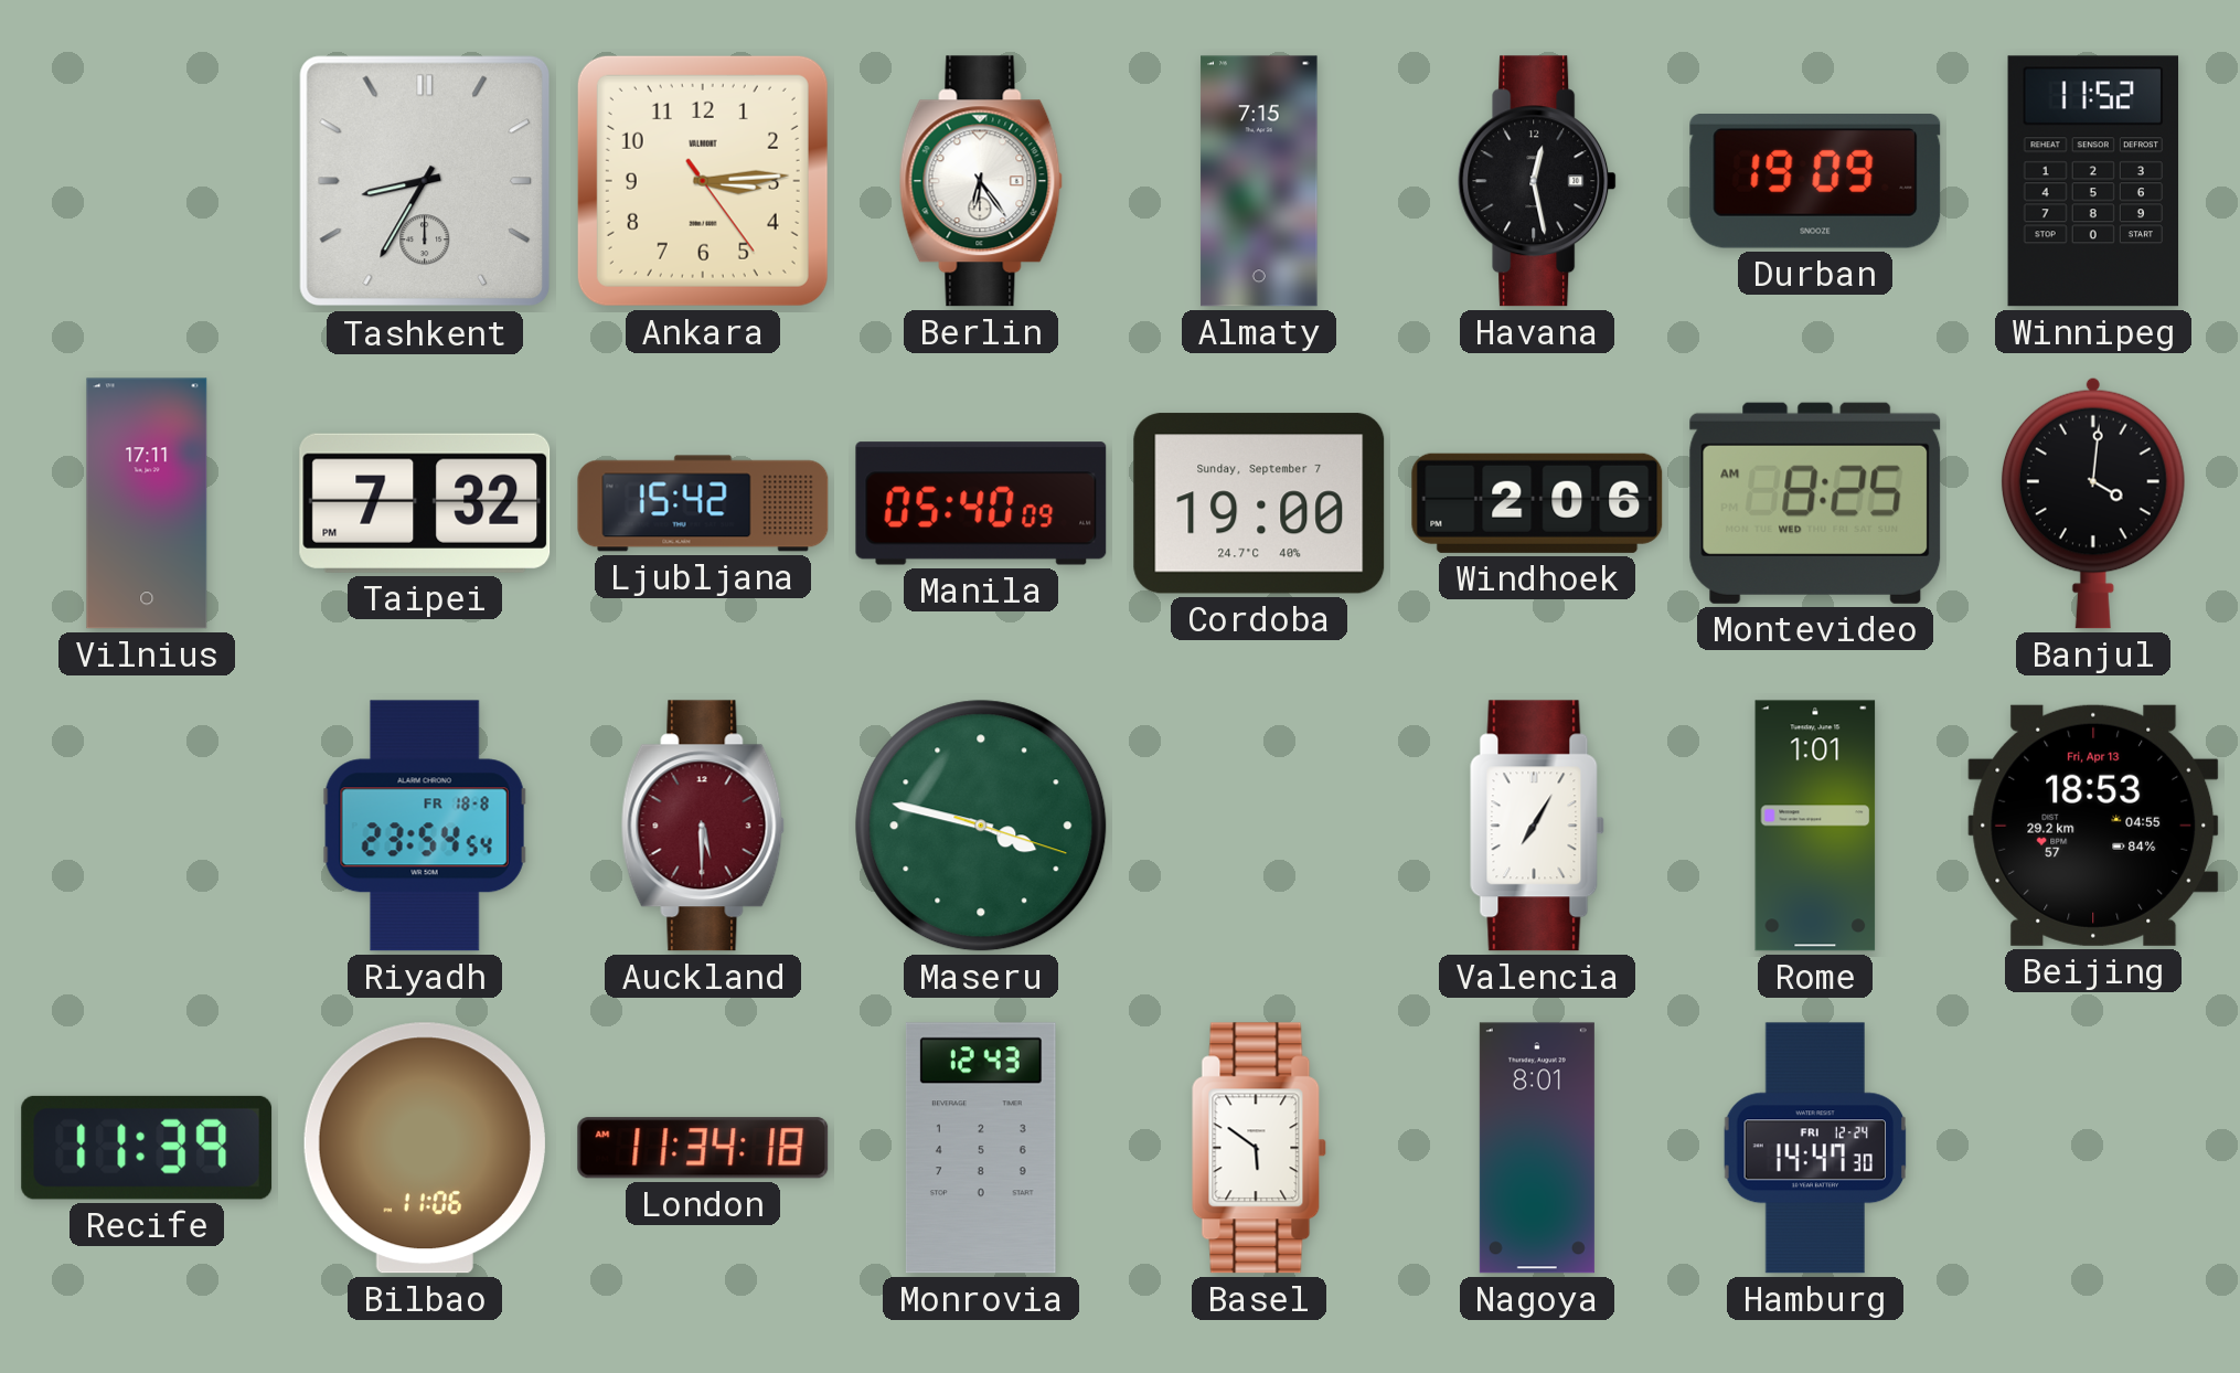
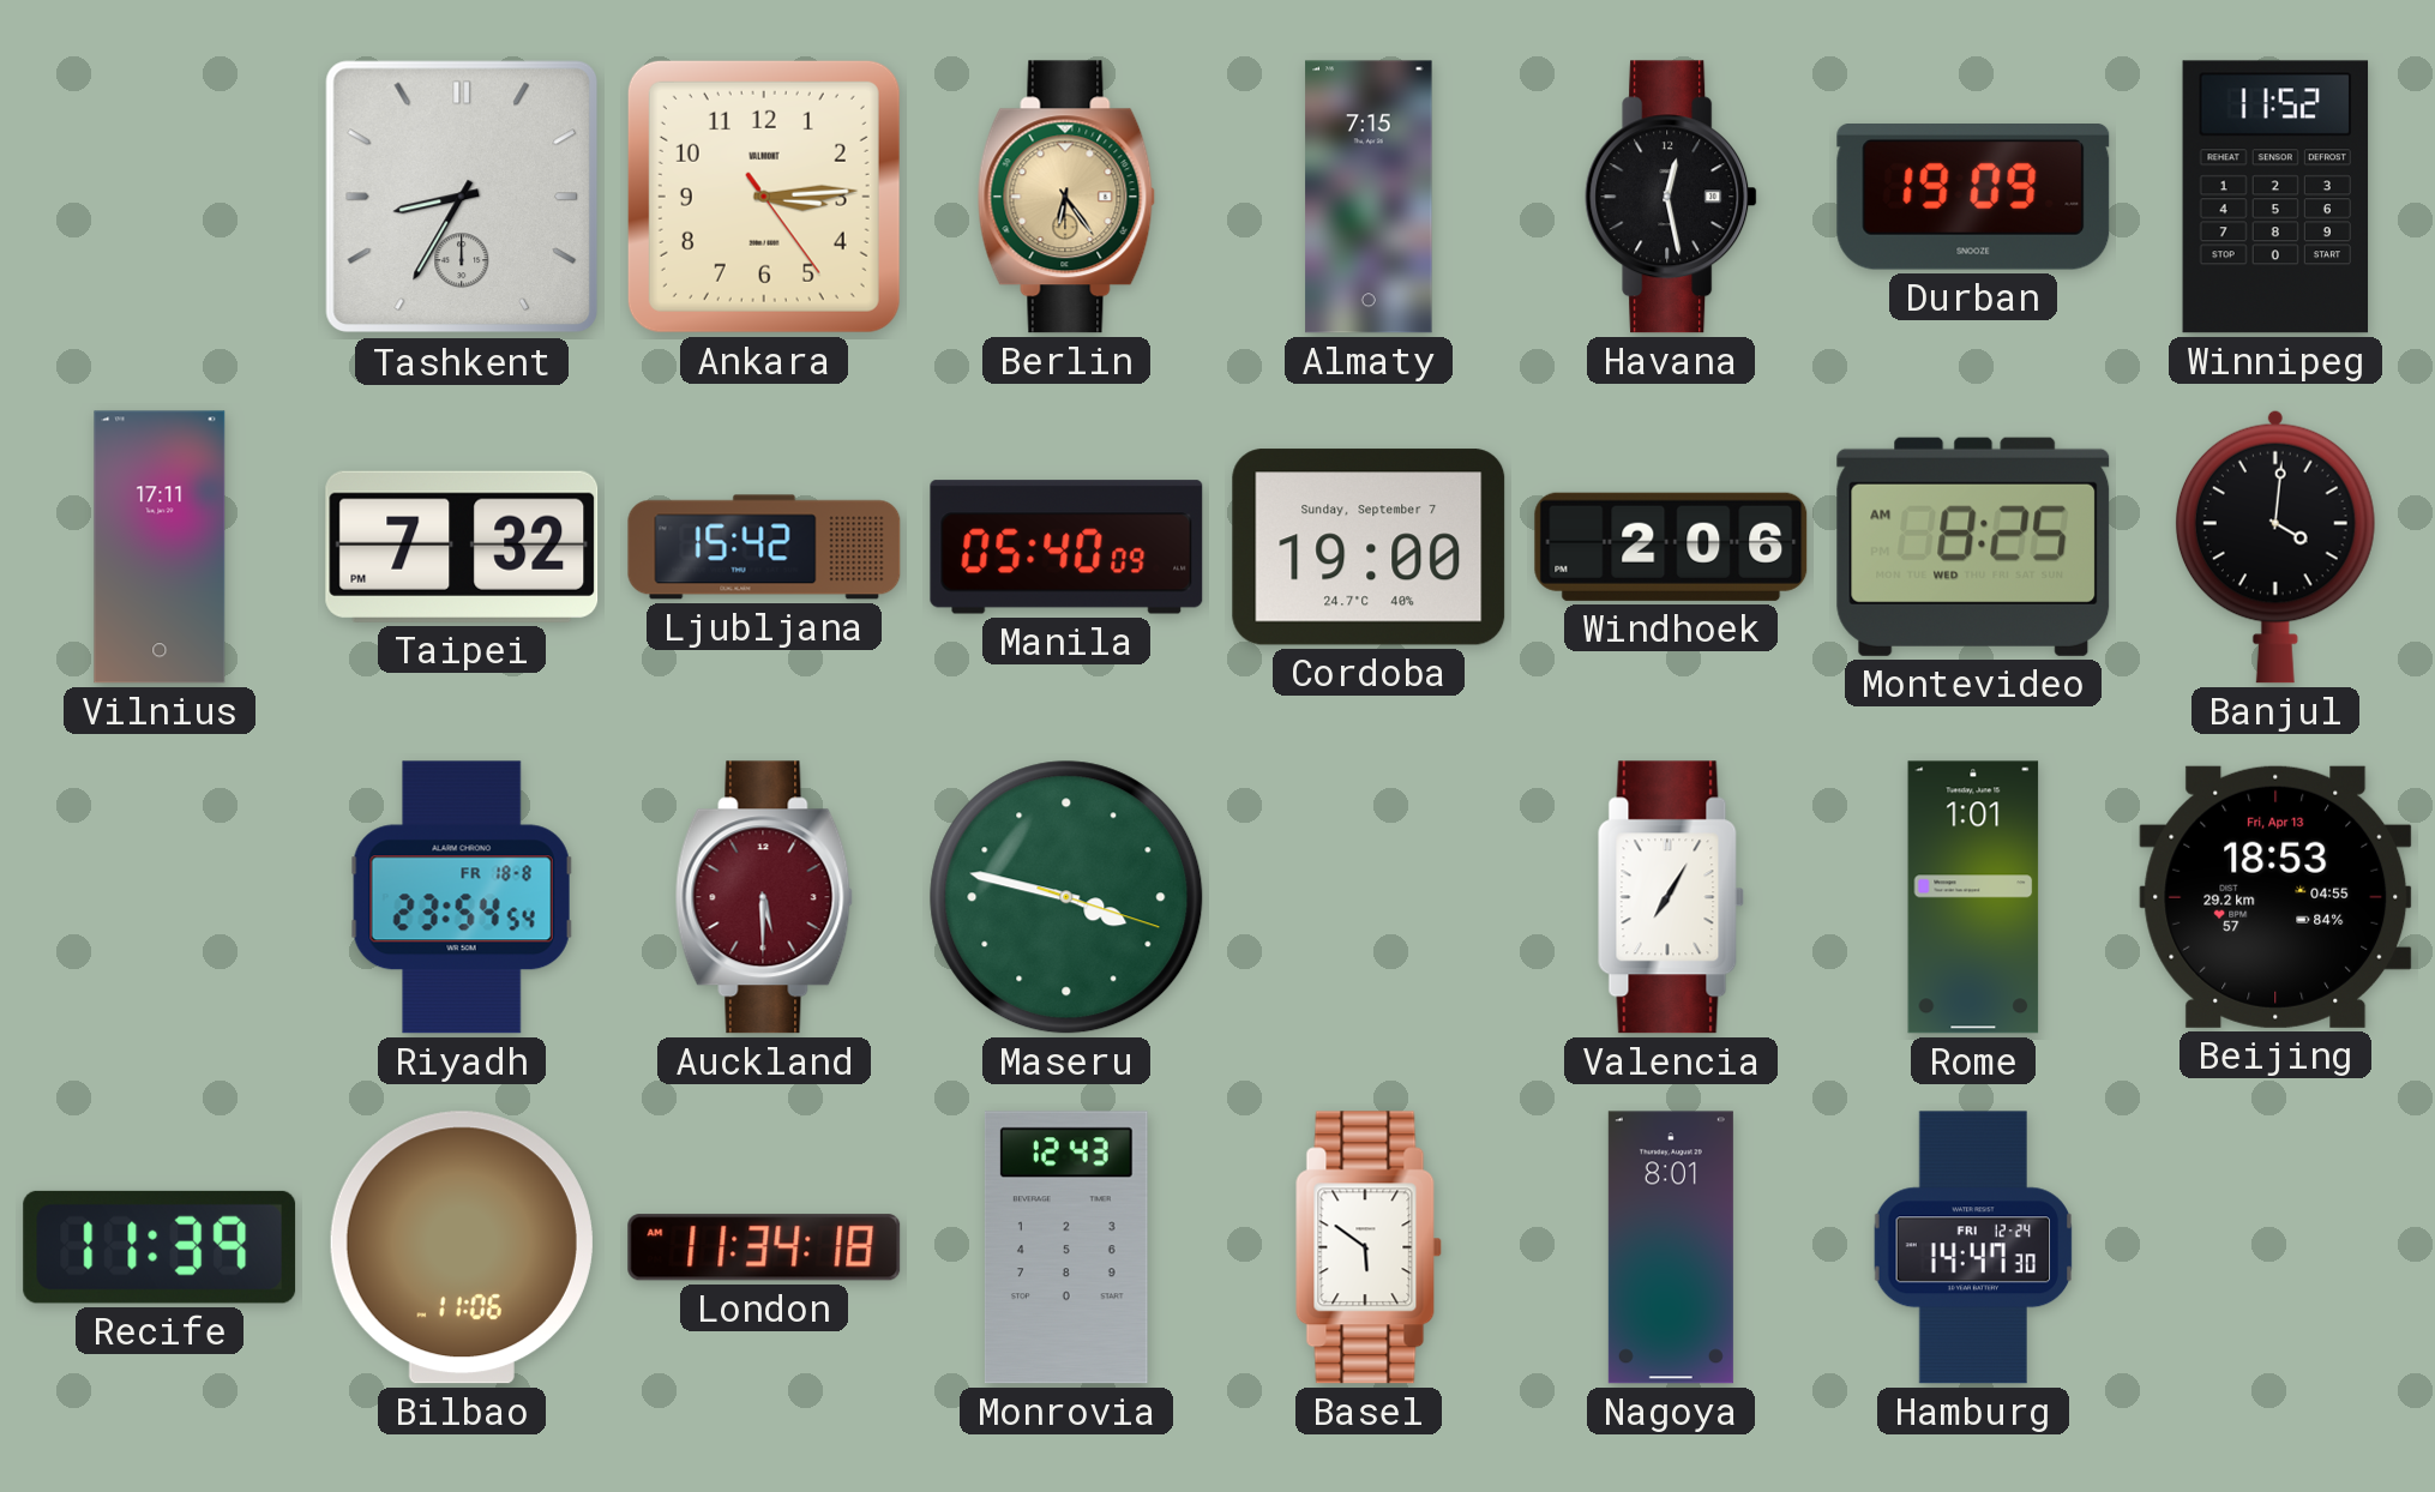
Berlin dial: white -> champagne (1066, 197)
